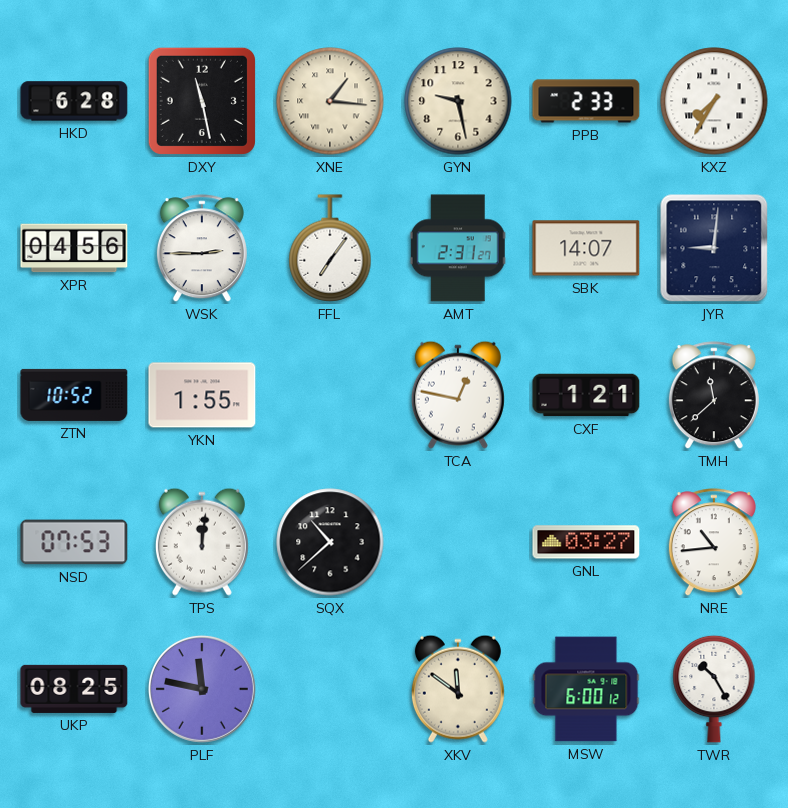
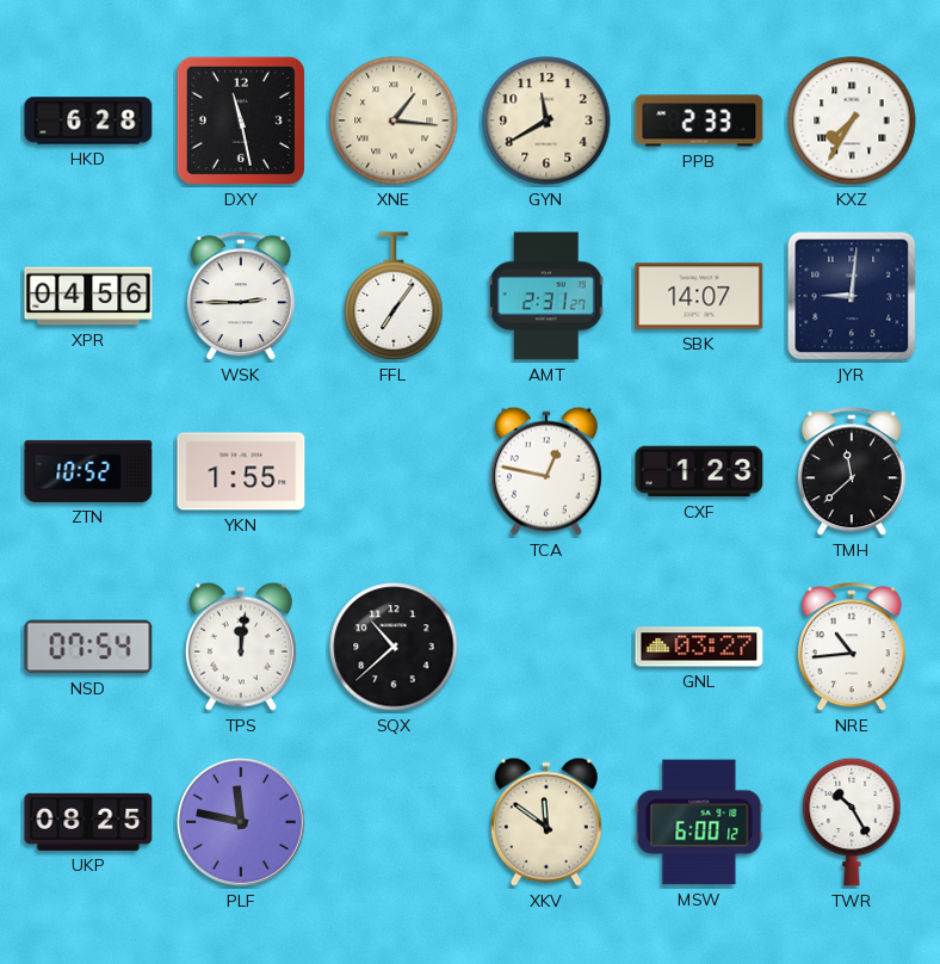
GYN: 9:28 -> 11:40 (546, 120)
CXF: 1:21 -> 1:23 (699, 471)
NSD: 07:53 -> 07:54 (88, 647)
